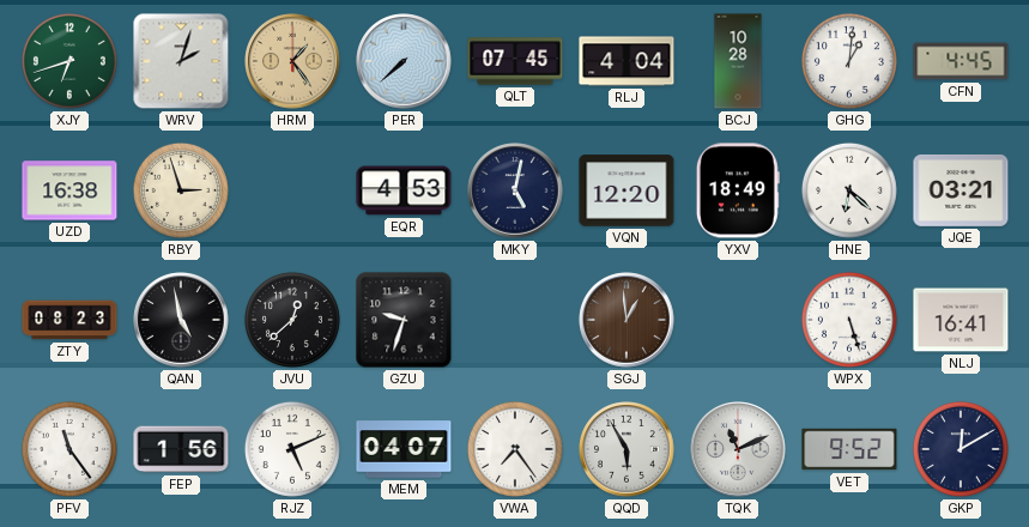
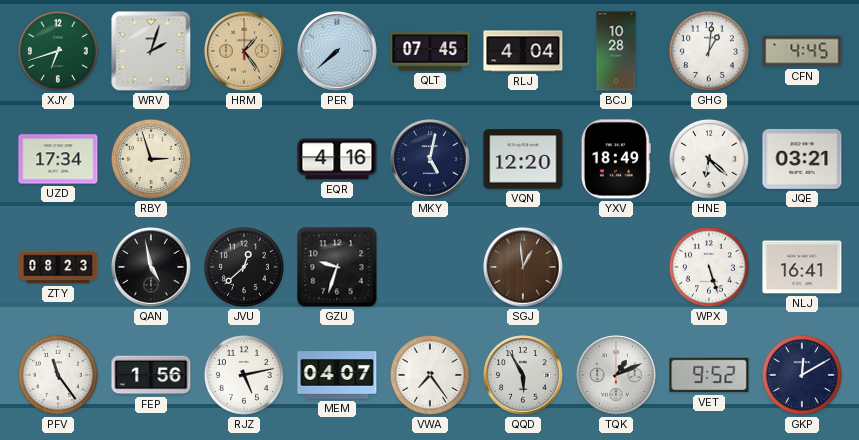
UZD: 16:38 -> 17:34 (58, 159)
EQR: 4:53 -> 4:16 (337, 159)
RJZ: 5:11 -> 5:13 (244, 375)
TQK: 11:11 -> 1:11 (616, 375)
